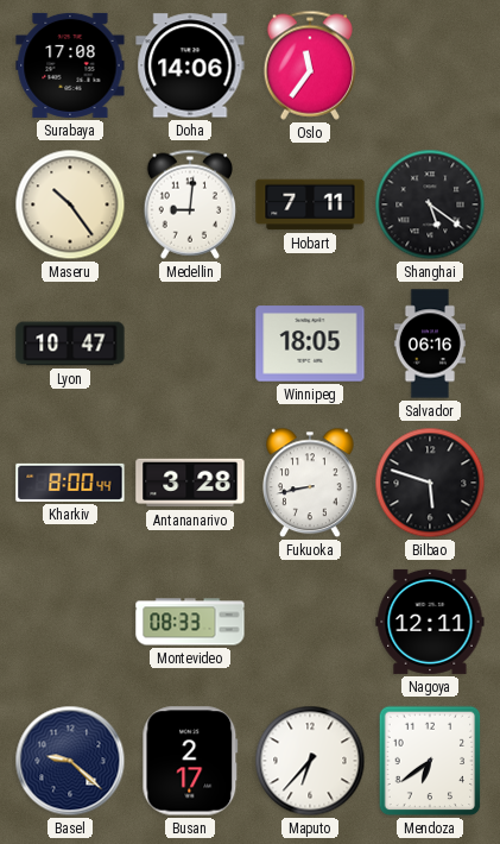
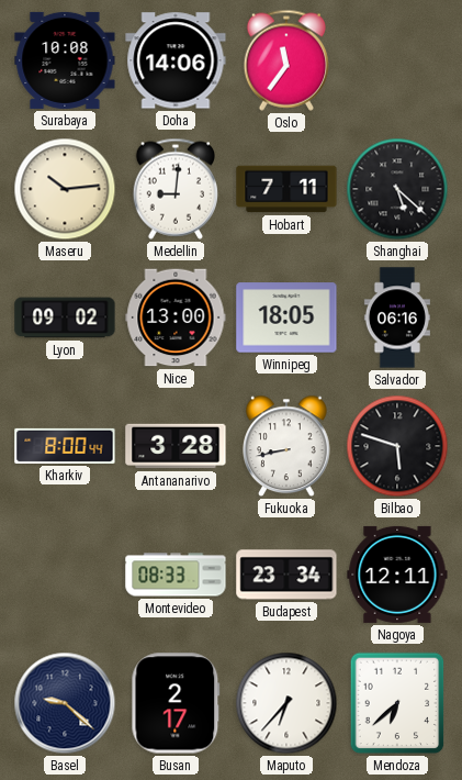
Surabaya: 17:08 -> 10:08 (65, 60)
Maseru: 10:24 -> 10:14 (65, 189)
Shanghai: 5:21 -> 5:22 (397, 189)
Lyon: 10:47 -> 09:02 (65, 317)
Nice: none -> 13:00 (176, 317)
Budapest: none -> 23:34 (286, 575)
Mendoza: 6:39 -> 6:38 (397, 703)
